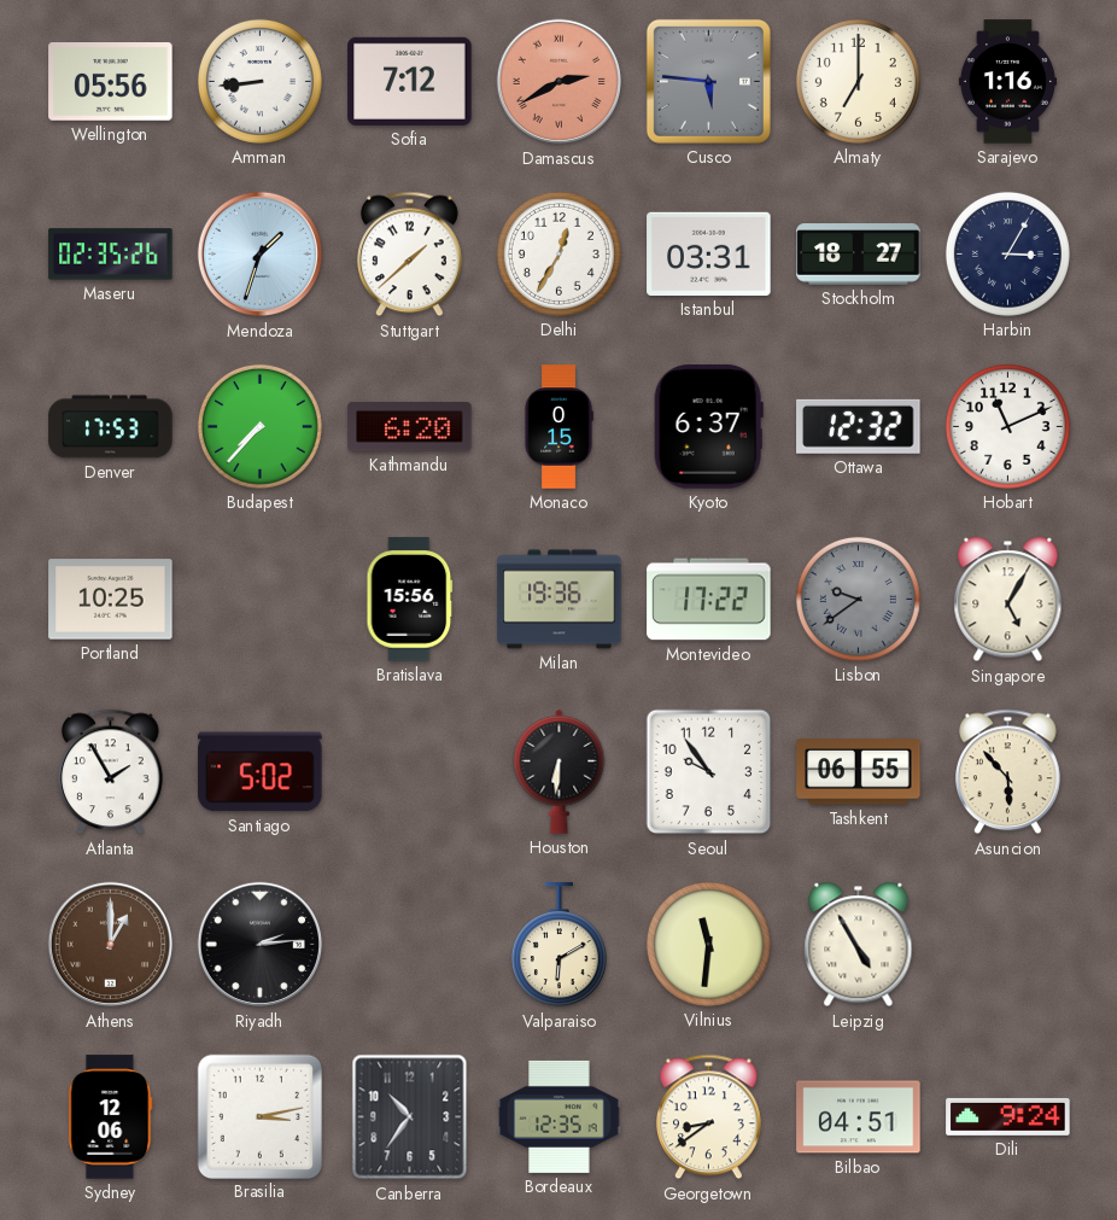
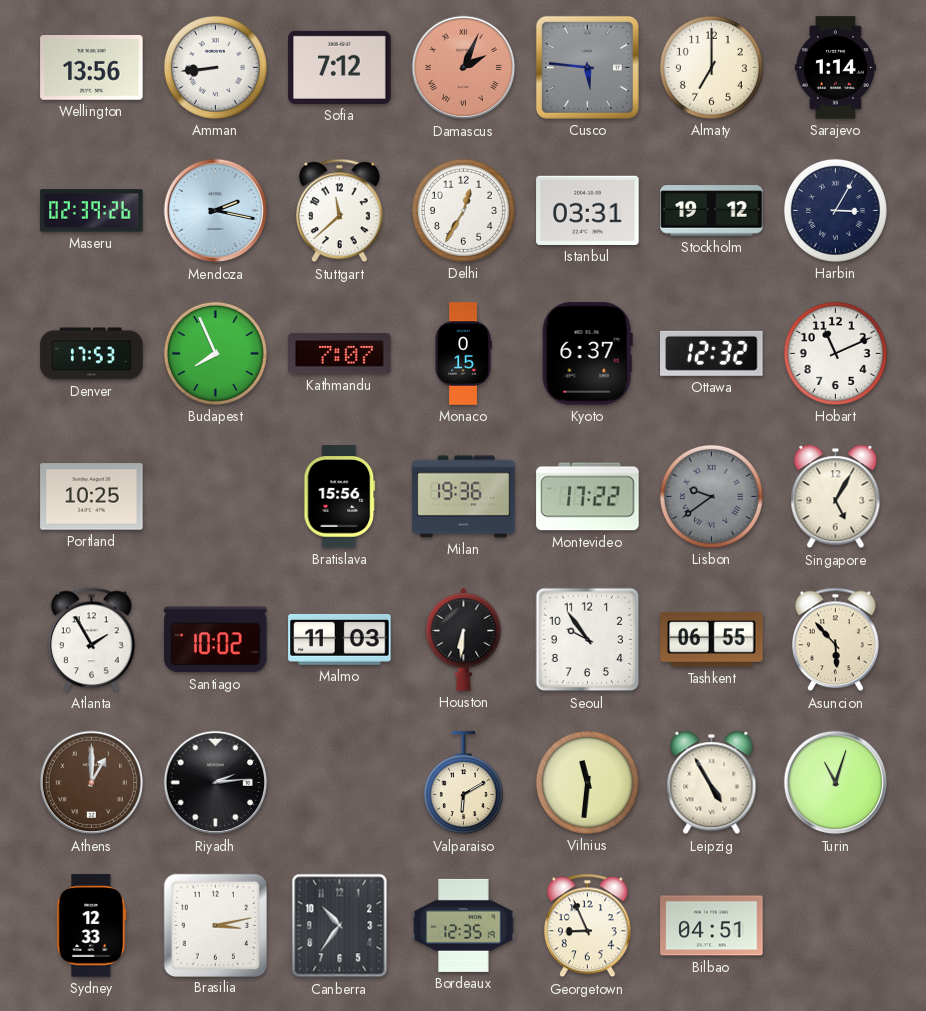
Wellington: 05:56 -> 13:56 (92, 68)
Damascus: 2:40 -> 2:04 (464, 68)
Sarajevo: 1:16 -> 1:14 (835, 68)
Maseru: 02:35 -> 02:39 (92, 211)
Mendoza: 1:33 -> 2:17 (216, 211)
Stuttgart: 1:38 -> 11:38 (340, 211)
Stockholm: 18:27 -> 19:12 (712, 211)
Budapest: 7:37 -> 7:56 (215, 353)
Kathmandu: 6:20 -> 7:07 (340, 354)
Santiago: 5:02 -> 10:02 (216, 640)
Malmo: none -> 11:03 (340, 639)
Turin: none -> 11:03 (836, 783)
Sydney: 12:06 -> 12:33 (92, 926)
Georgetown: 8:39 -> 8:56 (588, 926)
Dili: 9:24 -> none (1008, 1116)
